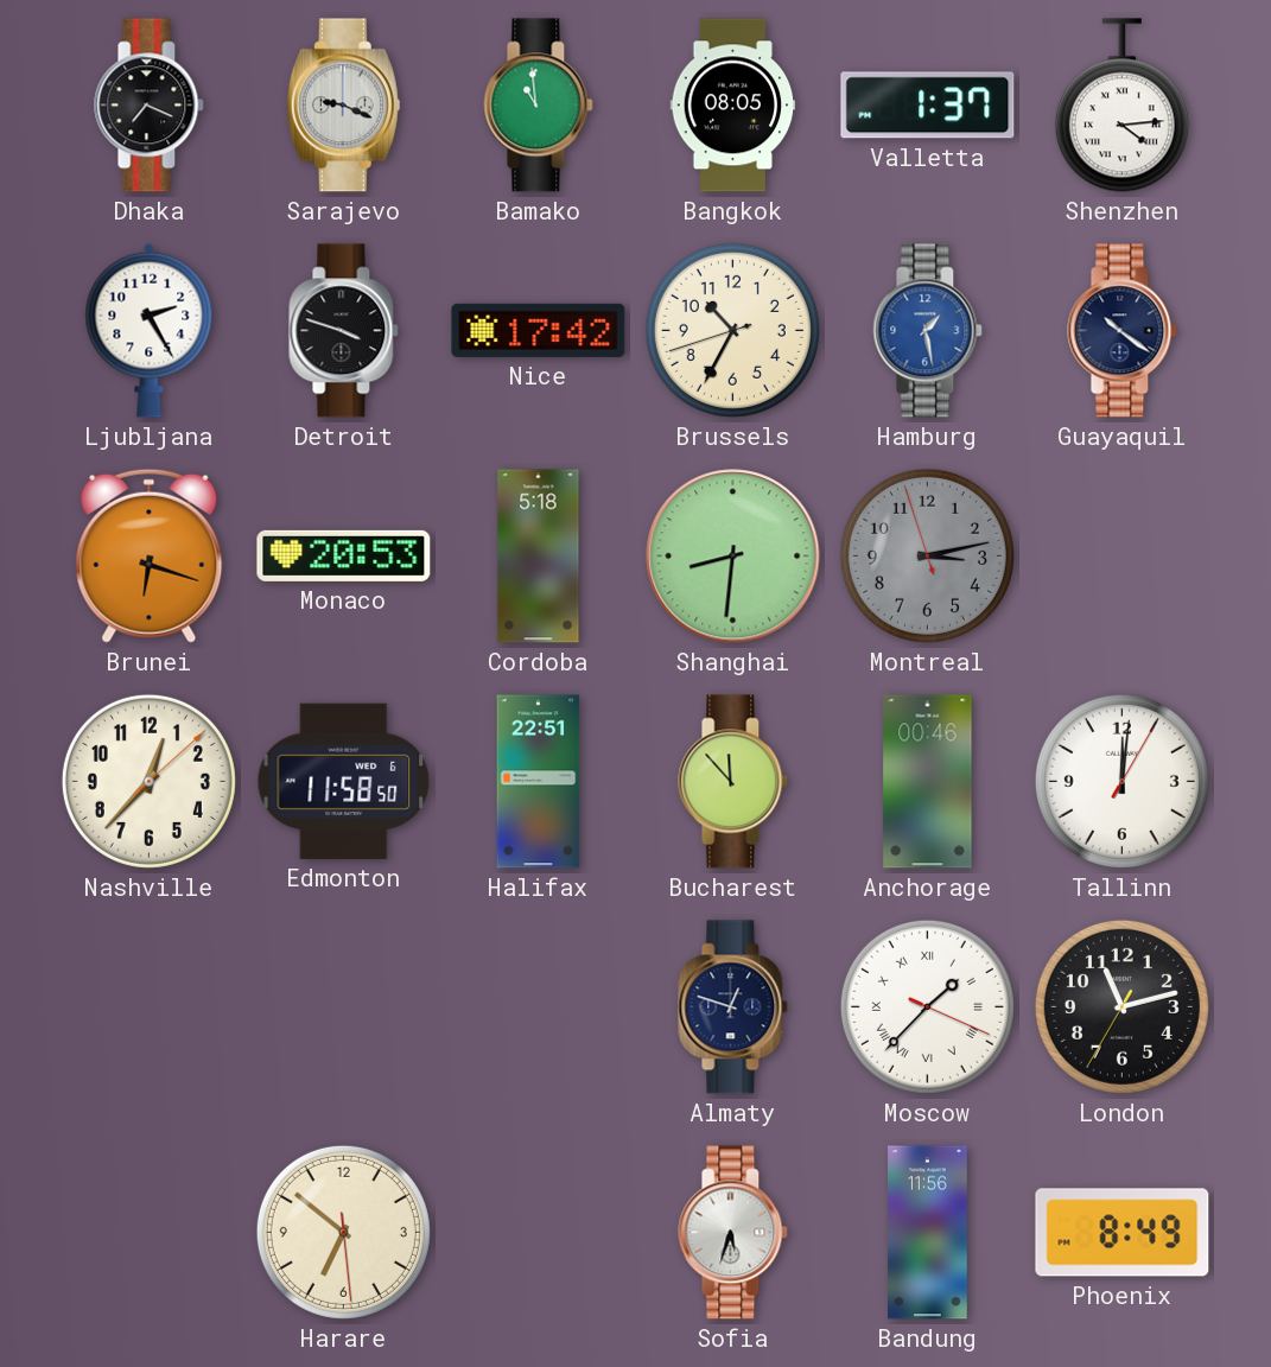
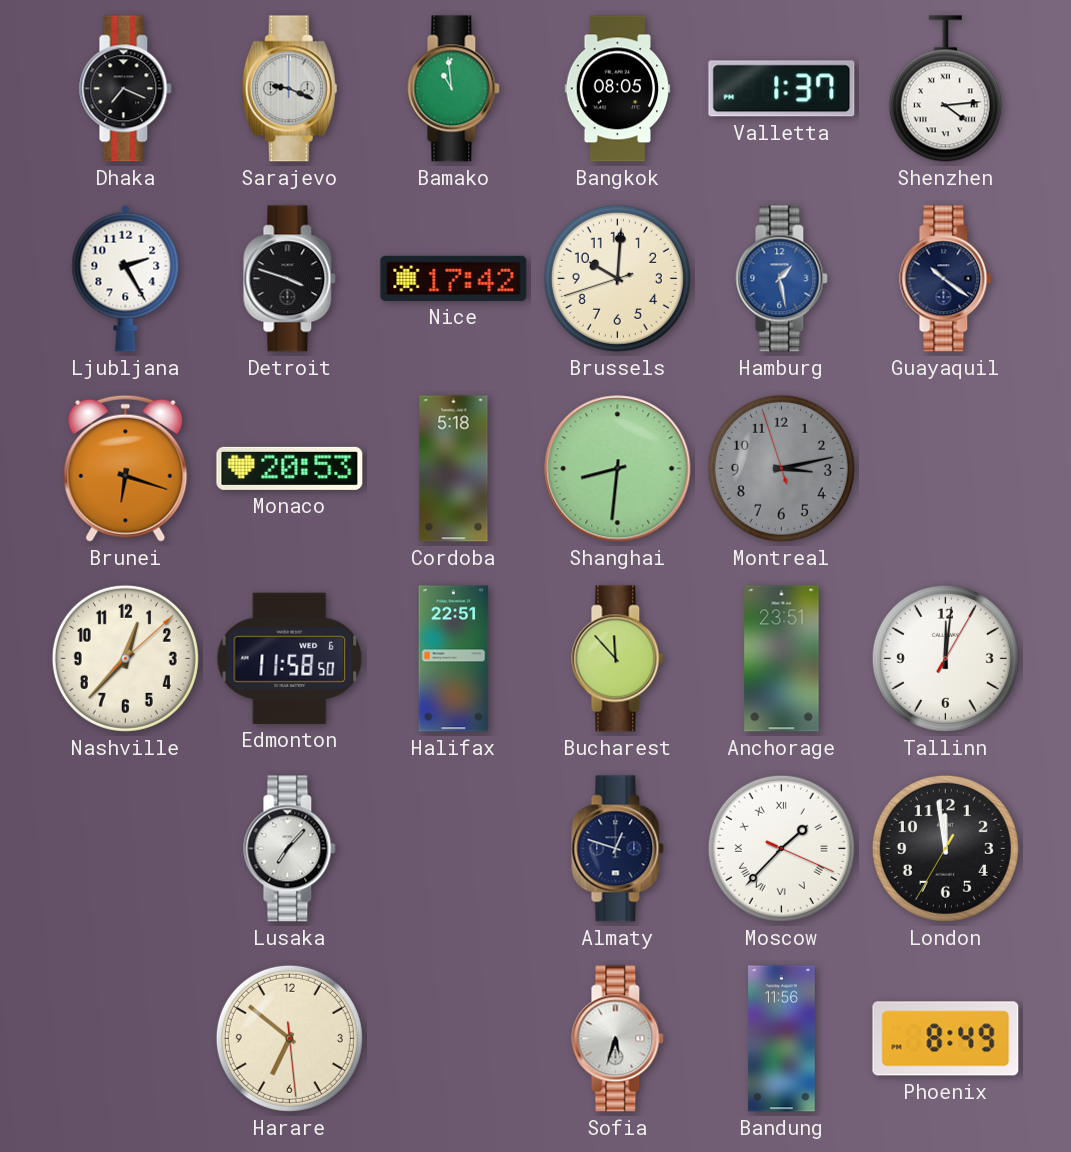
Brussels: 10:34 -> 10:00 (617, 278)
Anchorage: 00:46 -> 23:51 (782, 659)
Lusaka: none -> 7:07 (290, 849)
London: 11:12 -> 11:58 (945, 848)
